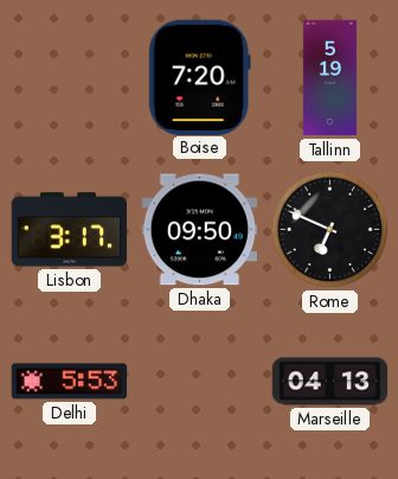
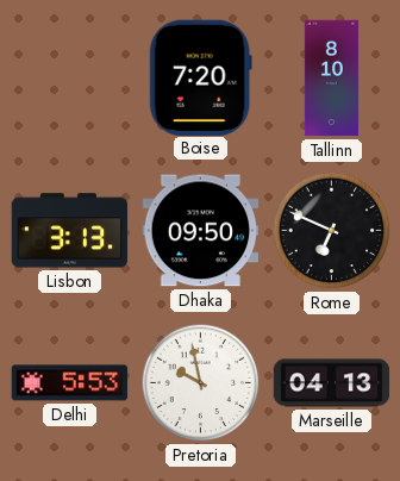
Tallinn: 5:19 -> 8:10 (331, 79)
Lisbon: 3:17 -> 3:13 (70, 231)
Pretoria: none -> 9:58 (201, 383)
